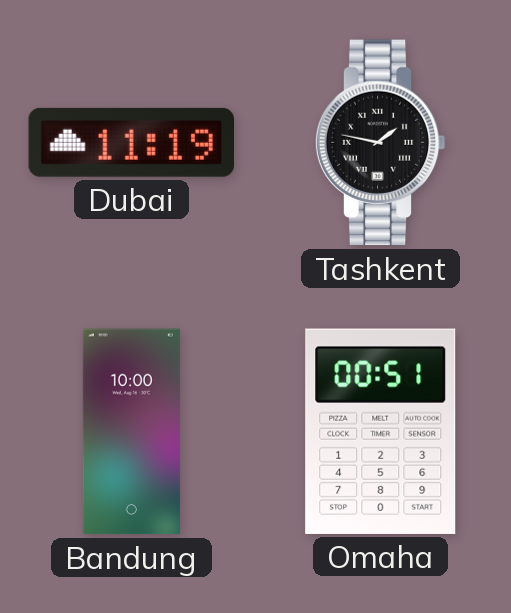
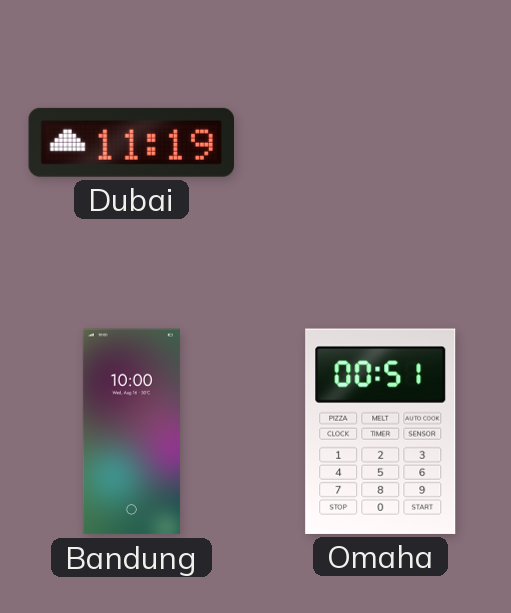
Tashkent: 1:47 -> none (380, 143)
